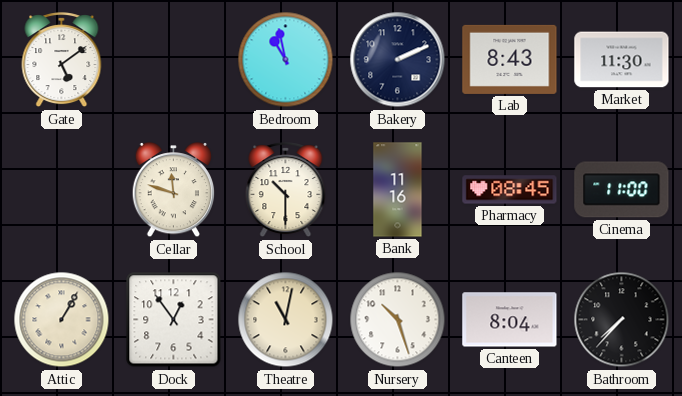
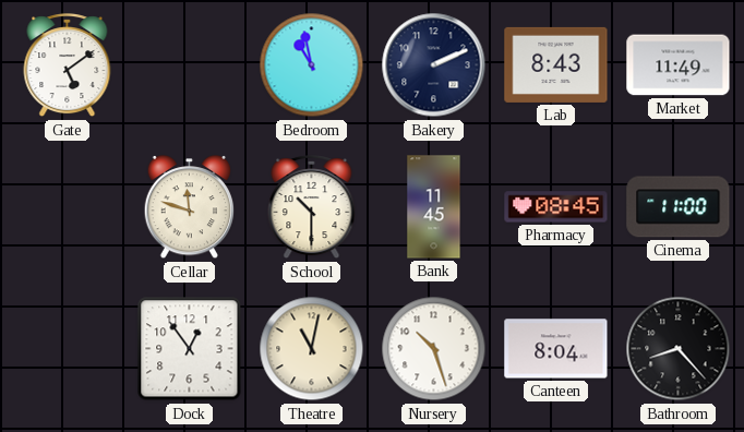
Market: 11:30 -> 11:49 (679, 65)
Bank: 11:16 -> 11:45 (434, 207)
Attic: 1:05 -> none (62, 320)
Bathroom: 7:37 -> 8:23 (679, 349)
